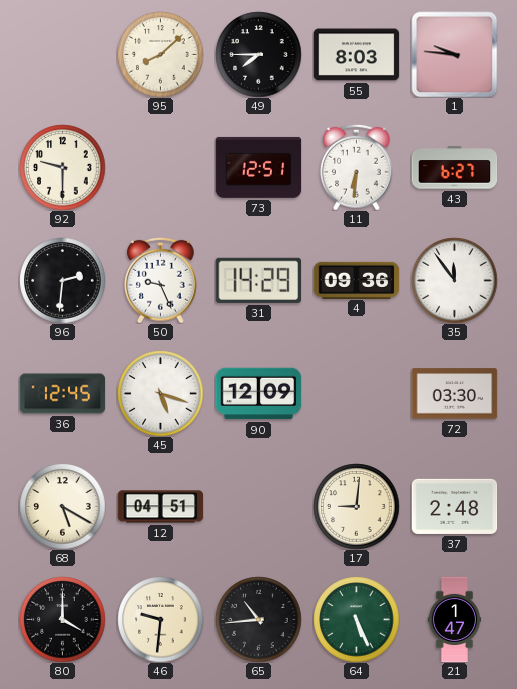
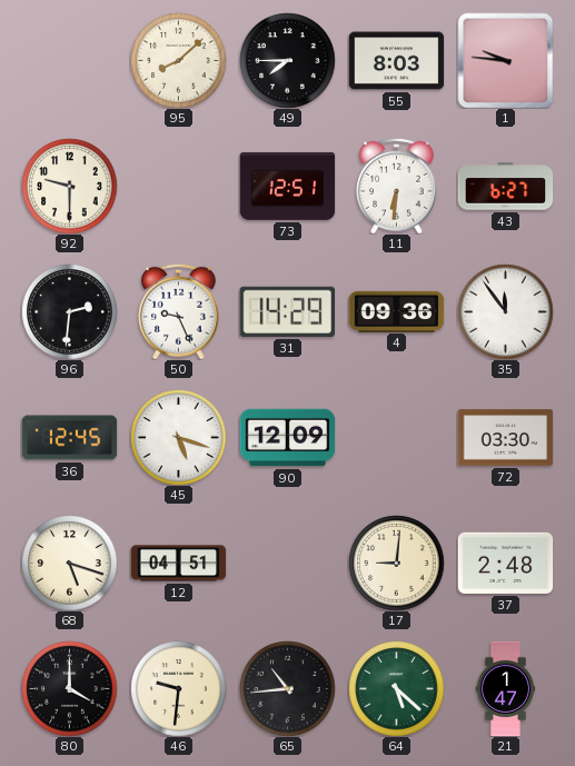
68: 5:20 -> 5:18 (69, 563)
64: 5:26 -> 5:22 (396, 688)
